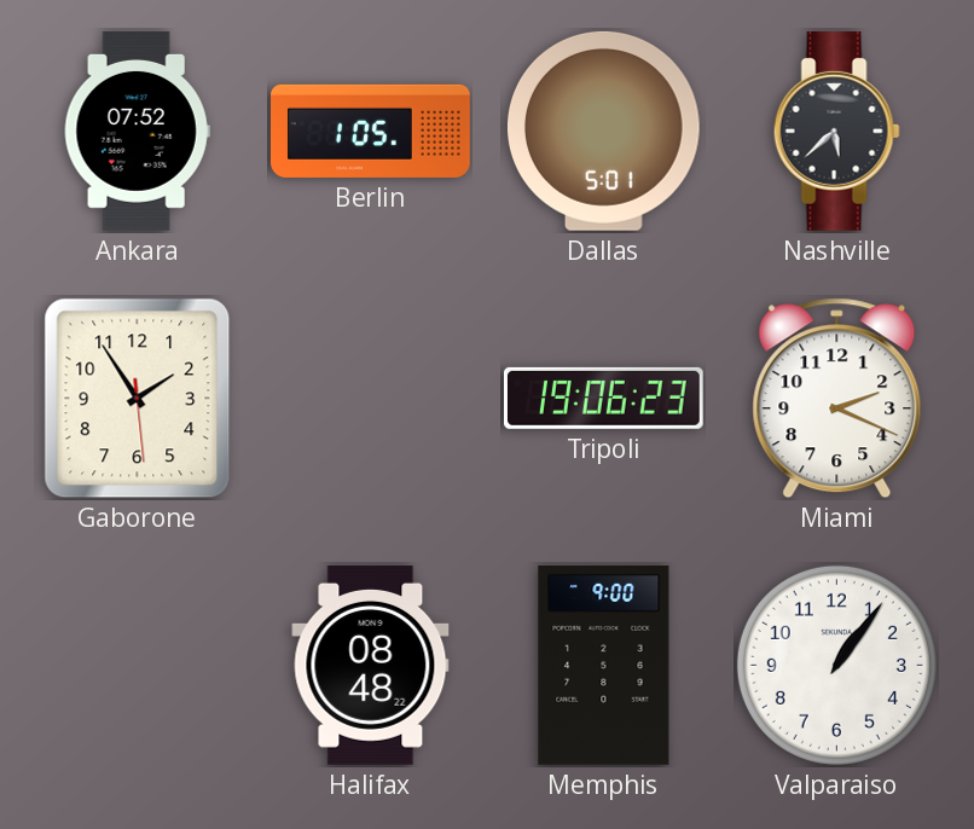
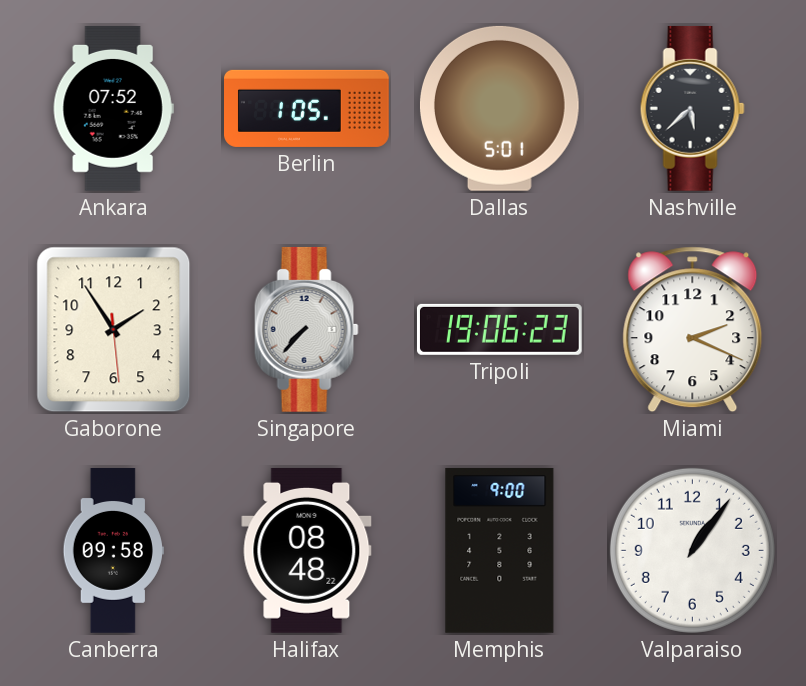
Singapore: none -> 7:37 (306, 329)
Canberra: none -> 09:58 (113, 551)
